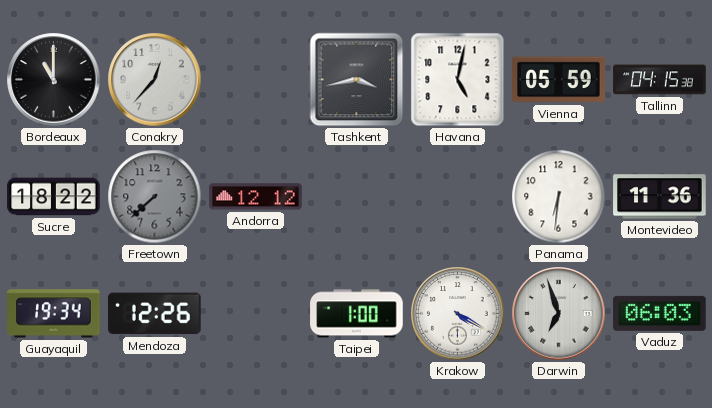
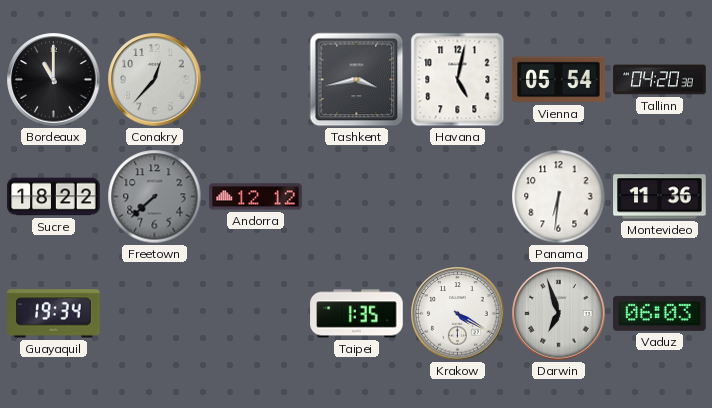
Vienna: 05:59 -> 05:54 (559, 80)
Tallinn: 04:15 -> 04:20 (660, 80)
Mendoza: 12:26 -> none (155, 314)
Taipei: 1:00 -> 1:35 (357, 314)
